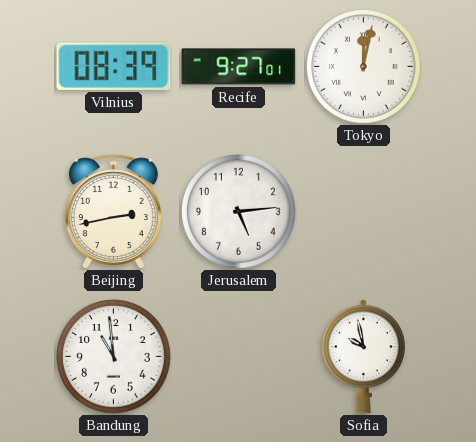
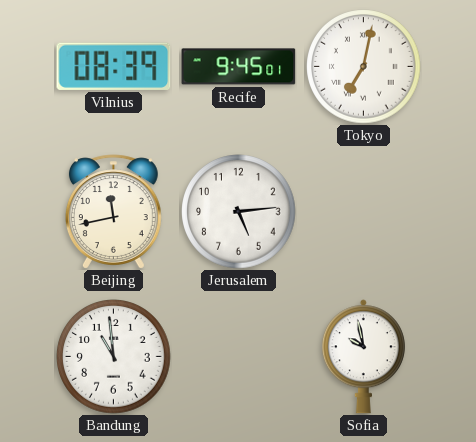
Recife: 9:27 -> 9:45 (239, 67)
Tokyo: 12:02 -> 7:02 (364, 67)
Beijing: 2:43 -> 11:43 (113, 212)
